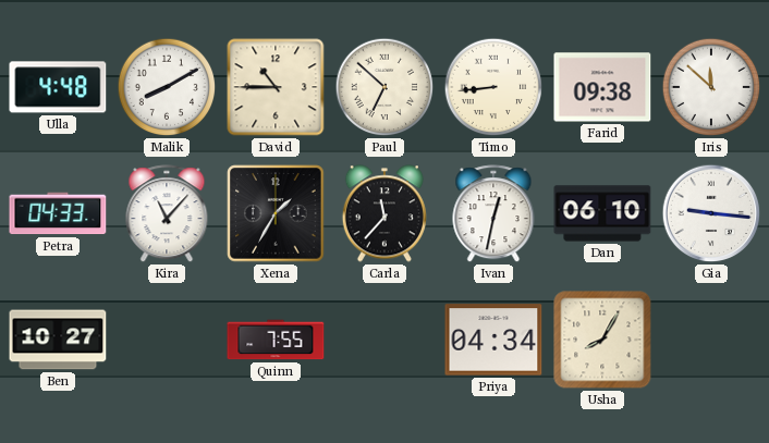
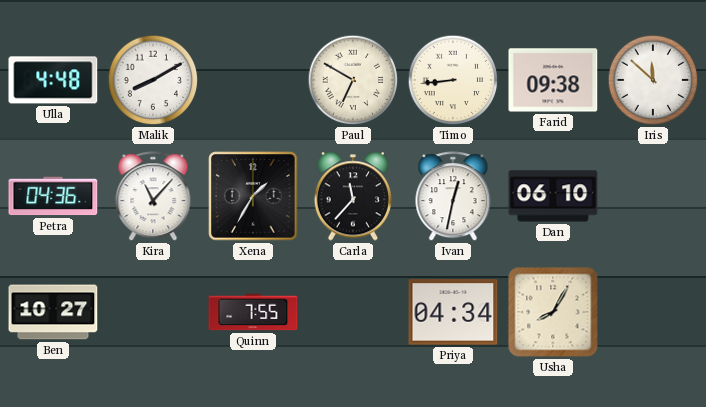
David: 10:45 -> none (276, 87)
Paul: 6:52 -> 6:50 (353, 80)
Petra: 04:33 -> 04:36 (53, 196)
Gia: 9:16 -> none (711, 213)
